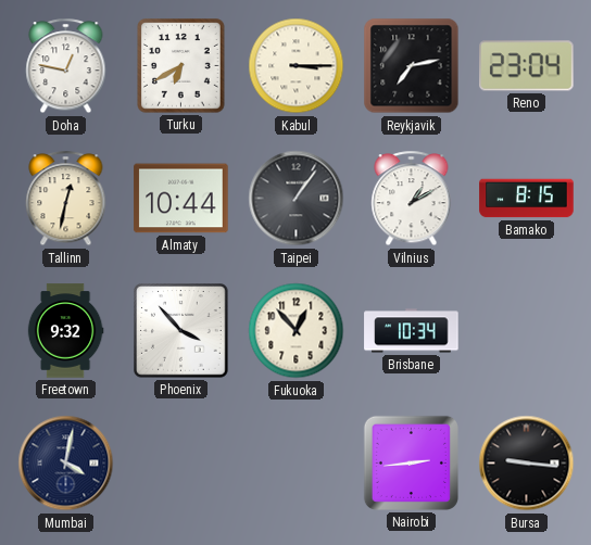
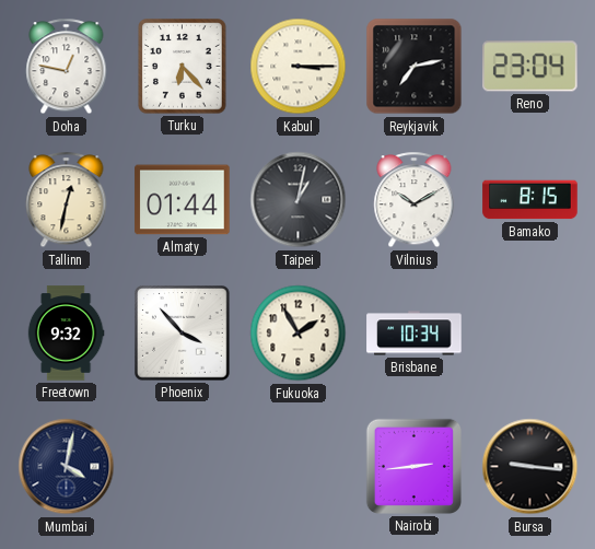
Turku: 6:40 -> 6:23 (183, 67)
Almaty: 10:44 -> 01:44 (183, 200)
Taipei: 1:06 -> 1:02 (299, 200)
Vilnius: 1:10 -> 10:10 (415, 200)
Fukuoka: 12:53 -> 1:55 (299, 334)
